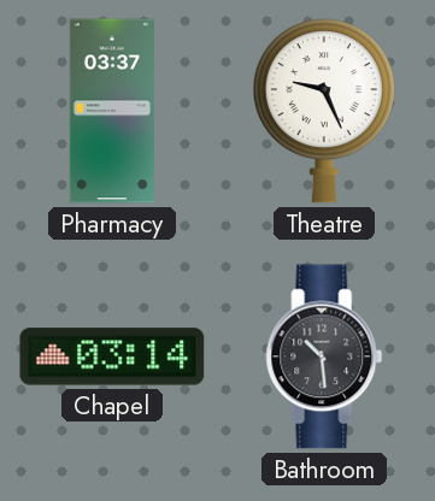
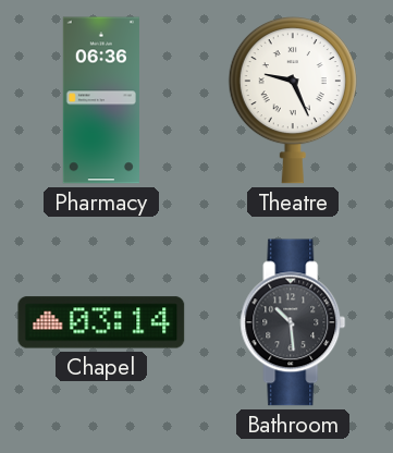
Pharmacy: 03:37 -> 06:36 (101, 100)
